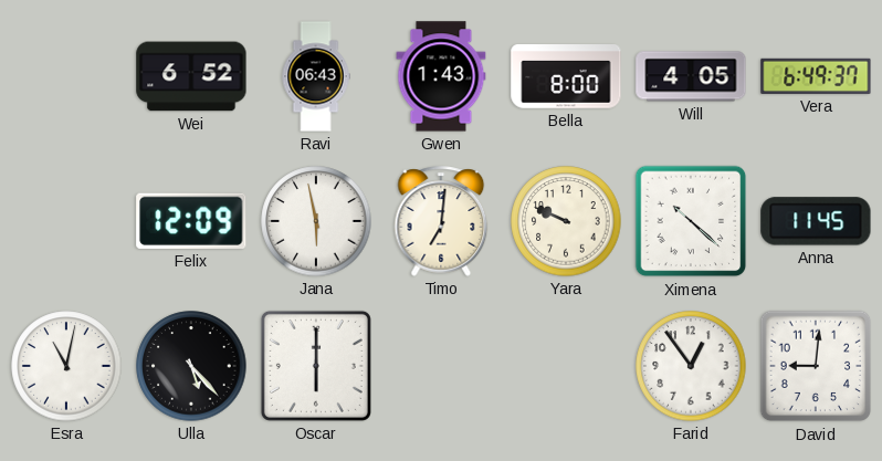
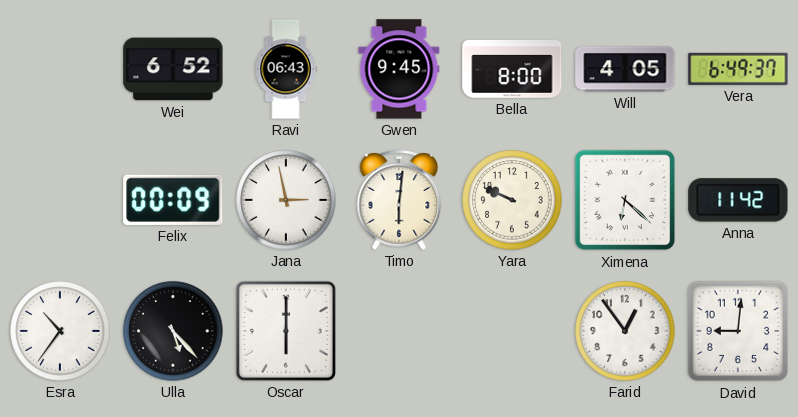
Gwen: 1:43 -> 9:45 (399, 69)
Felix: 12:09 -> 00:09 (173, 200)
Jana: 5:58 -> 2:58 (286, 200)
Timo: 7:01 -> 6:01 (399, 200)
Ximena: 10:22 -> 6:22 (625, 200)
Anna: 11:45 -> 11:42 (738, 200)
Esra: 11:02 -> 10:36 (60, 331)
